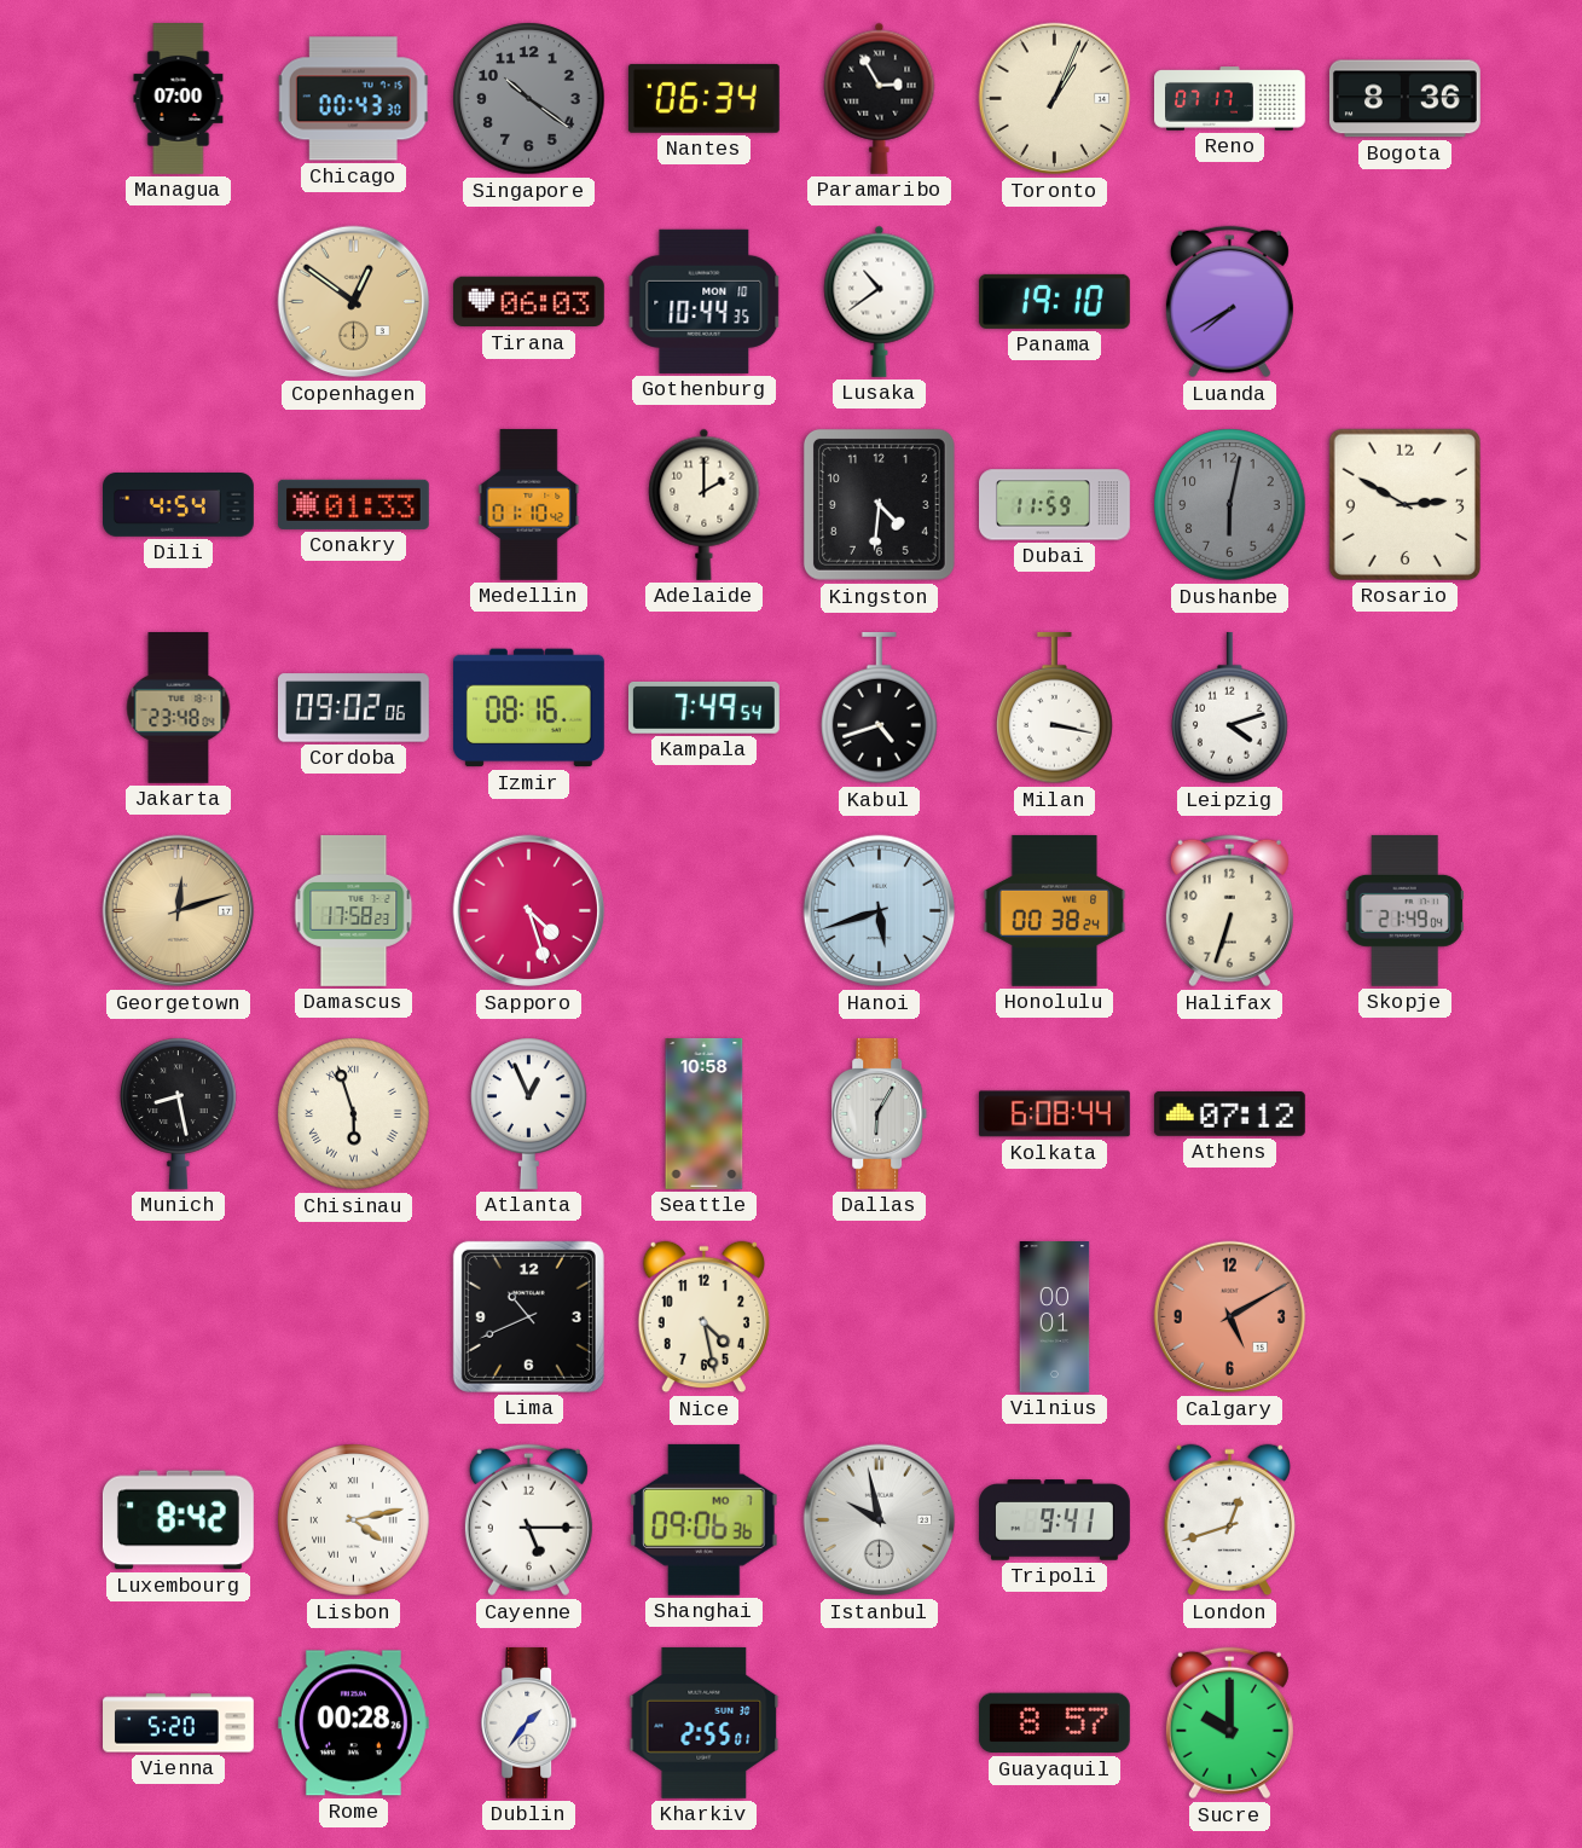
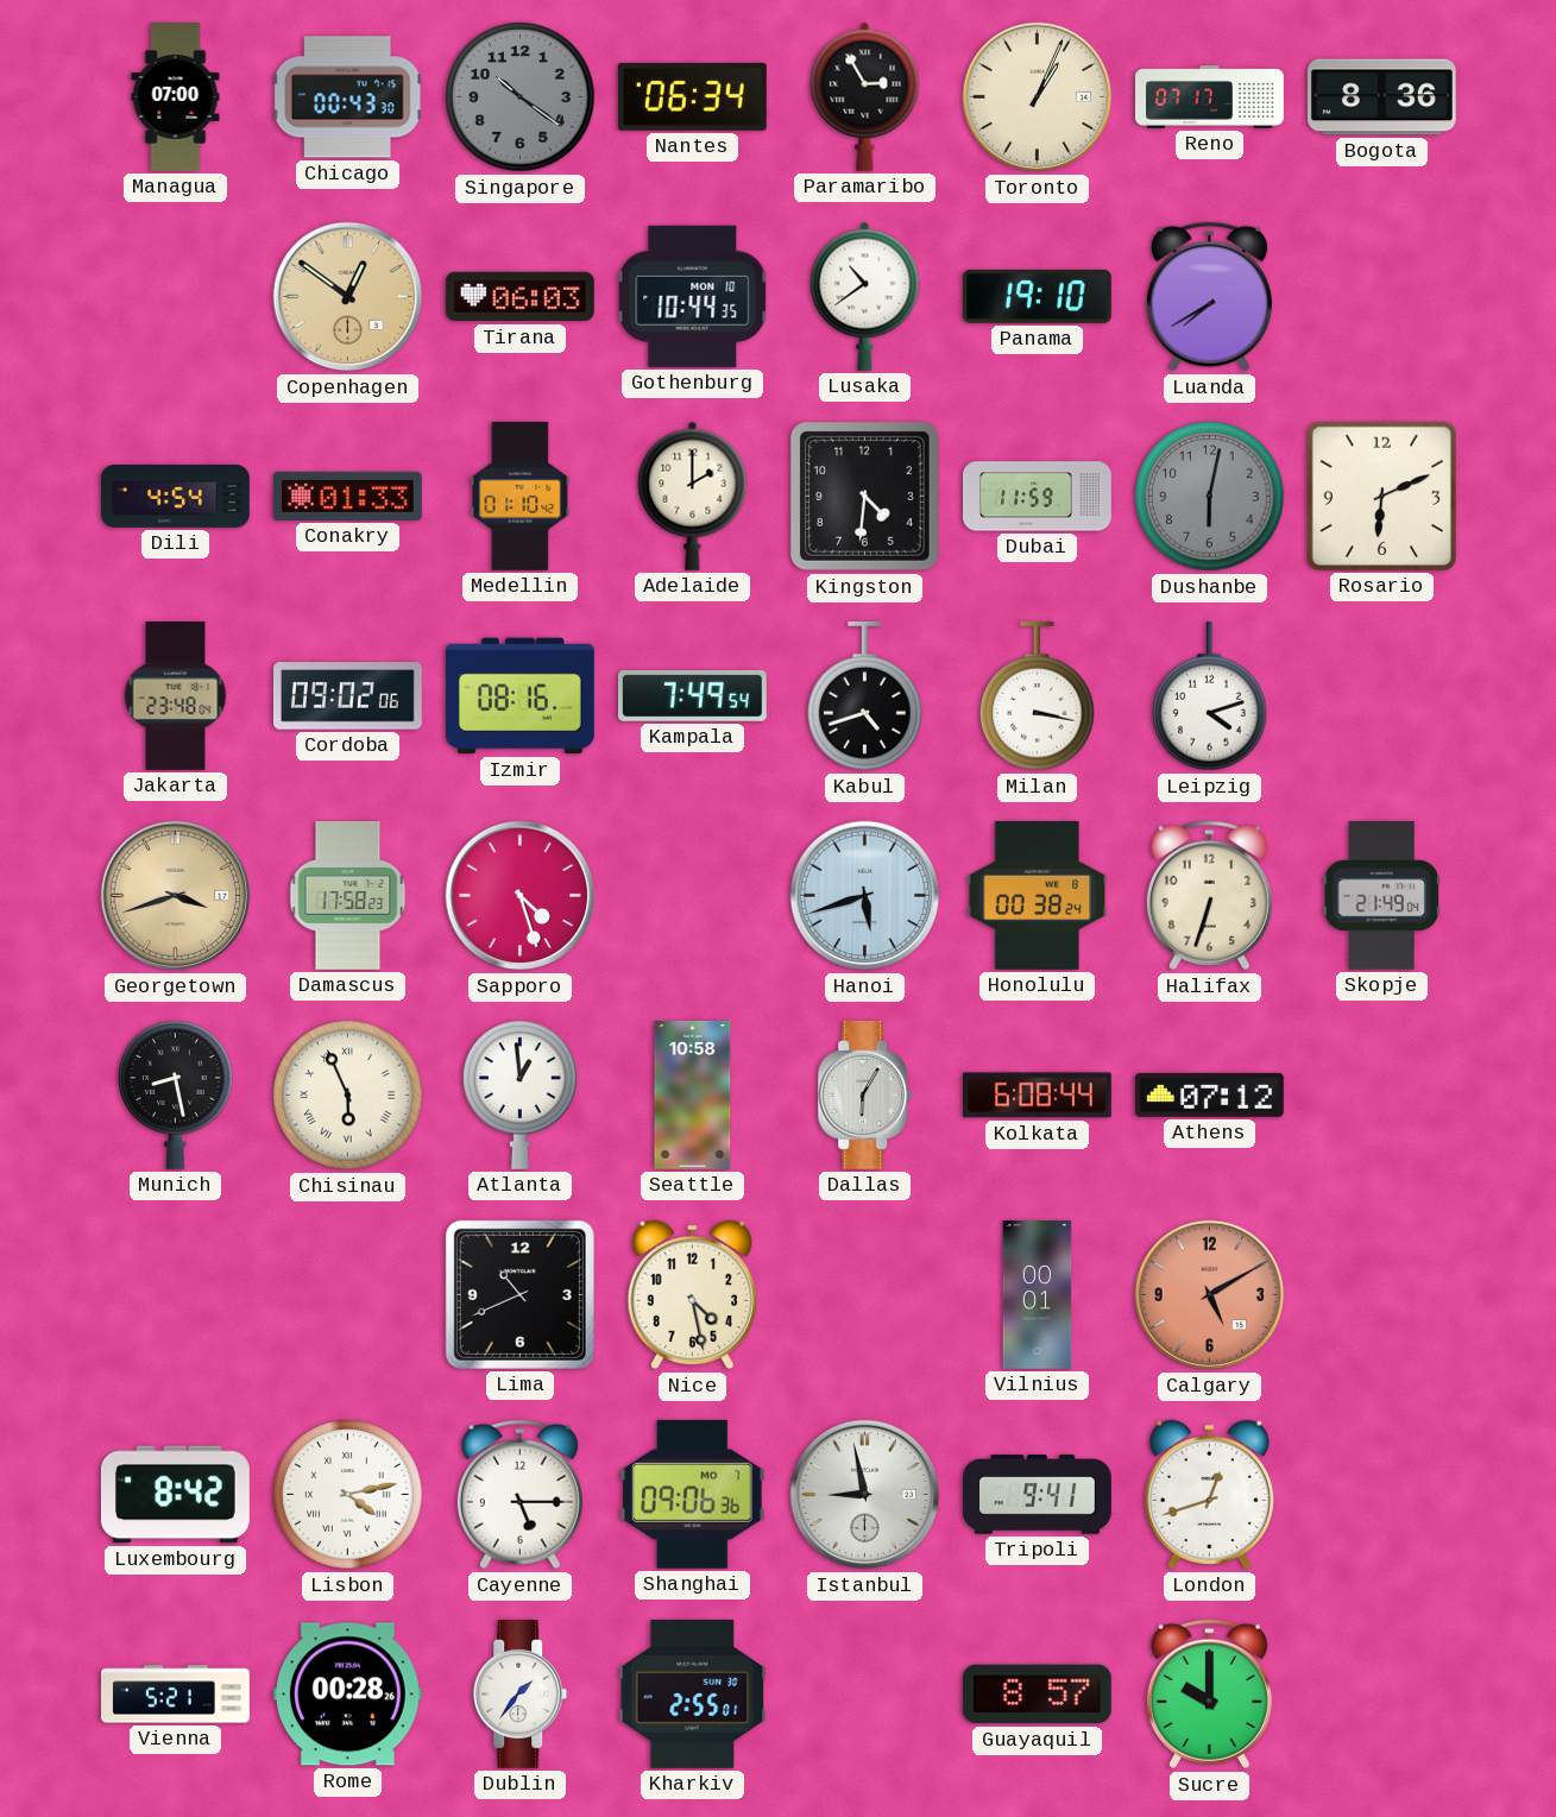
Rosario: 2:50 -> 6:11 (1381, 496)
Georgetown: 12:12 -> 3:42 (176, 896)
Chisinau: 5:57 -> 5:56 (348, 1096)
Atlanta: 12:56 -> 12:59 (521, 1094)
Istanbul: 9:58 -> 8:58 (865, 1495)
Vienna: 5:20 -> 5:21 (176, 1695)
